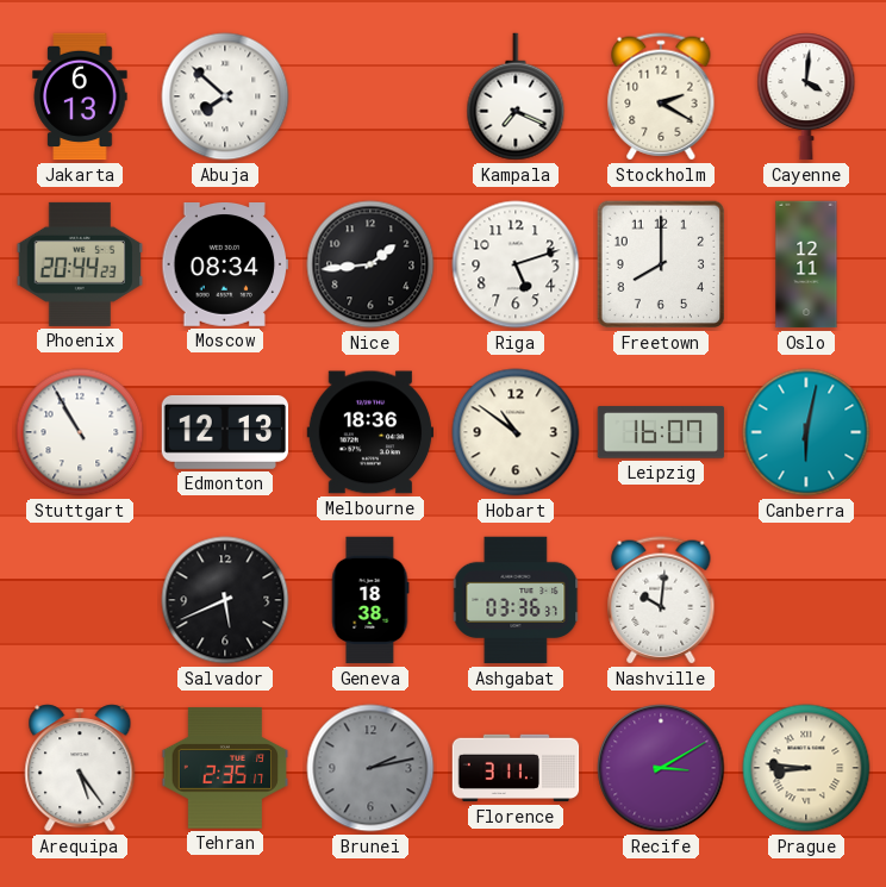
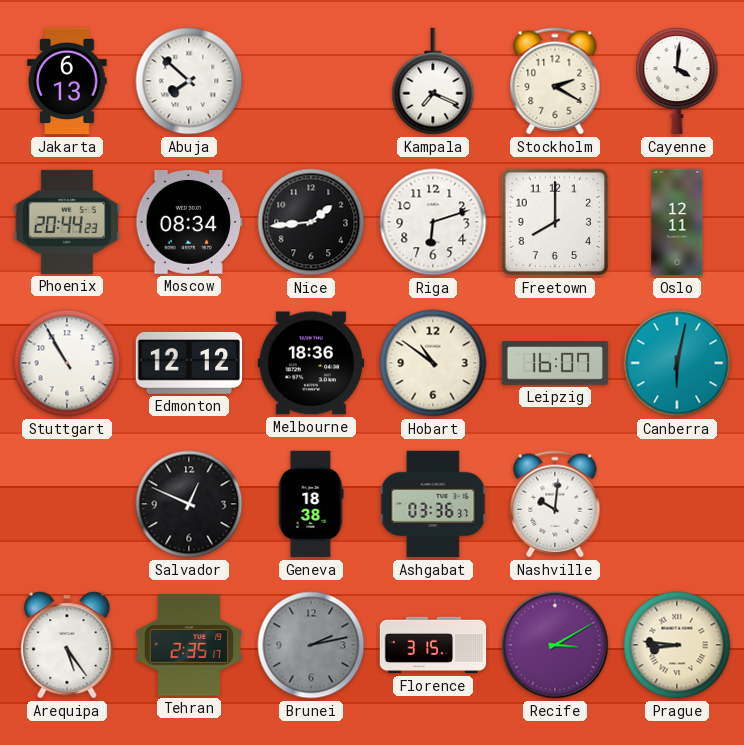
Riga: 5:12 -> 6:12 (433, 222)
Edmonton: 12:13 -> 12:12 (189, 363)
Salvador: 5:41 -> 12:49 (189, 504)
Florence: 3:11 -> 3:15 (433, 645)
